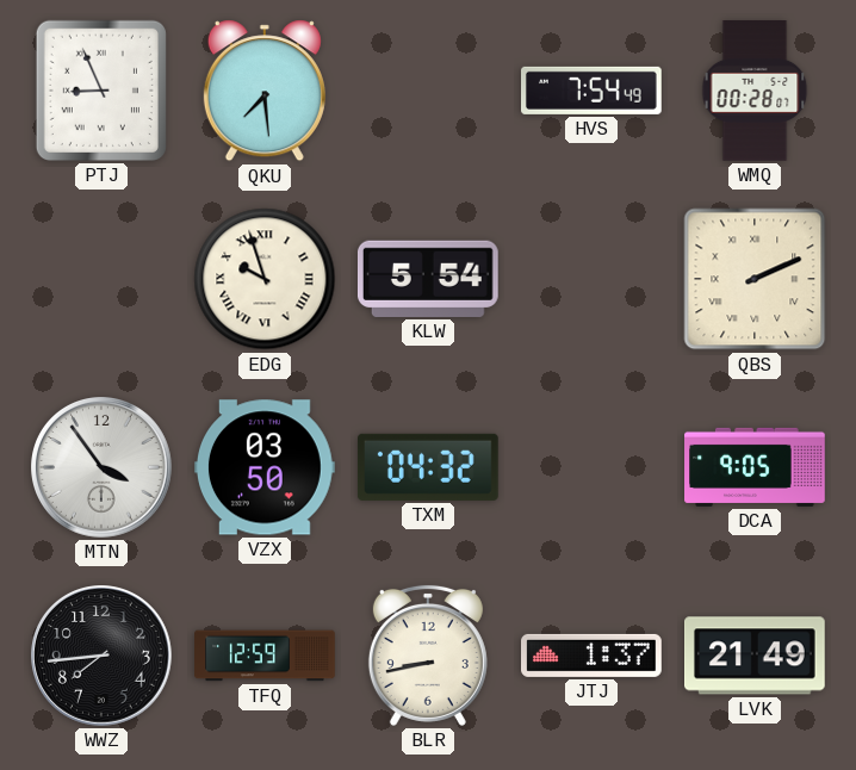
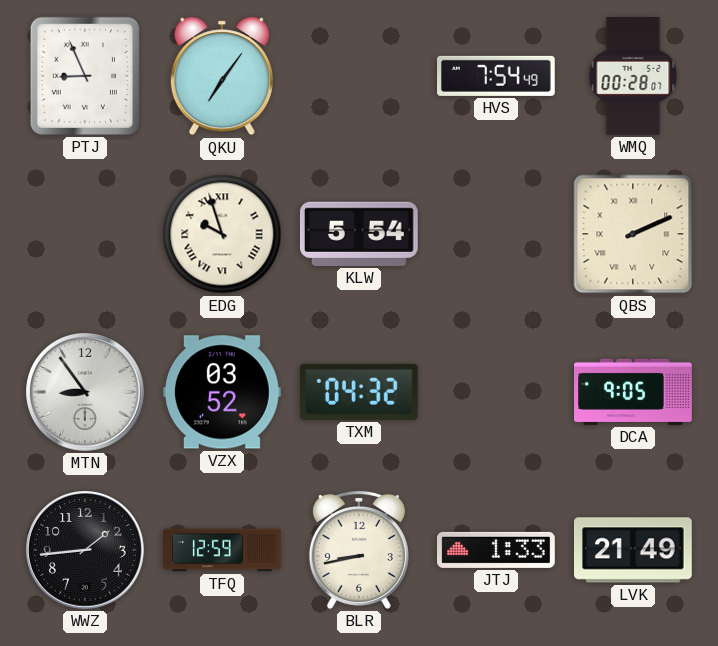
QKU: 7:29 -> 7:06 (222, 76)
MTN: 3:54 -> 8:54 (86, 393)
VZX: 03:50 -> 03:52 (222, 392)
WWZ: 7:44 -> 1:44 (86, 551)
JTJ: 1:37 -> 1:33 (497, 550)
